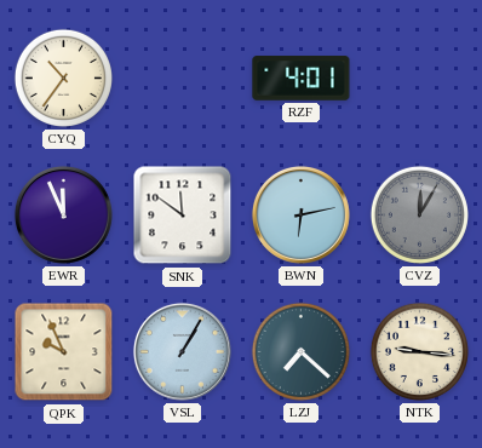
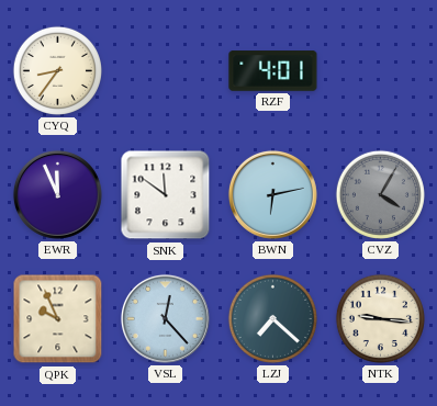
CYQ: 10:36 -> 8:36 (57, 70)
CVZ: 12:05 -> 4:05 (380, 194)
VSL: 1:05 -> 12:23 (165, 318)
